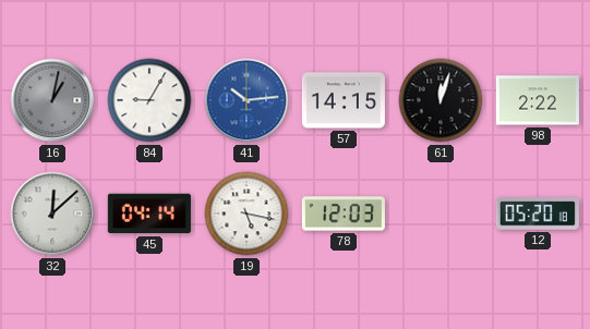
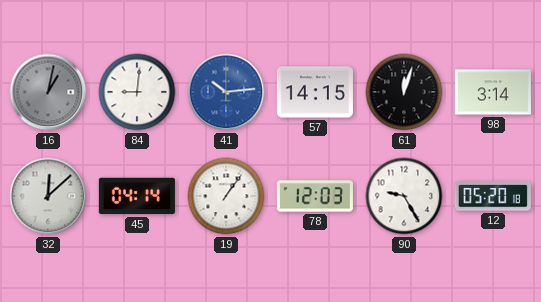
84: 9:05 -> 9:01 (137, 92)
98: 2:22 -> 3:14 (493, 92)
19: 5:17 -> 1:06 (226, 196)
90: none -> 9:25 (404, 196)
